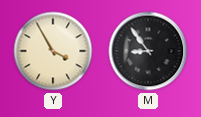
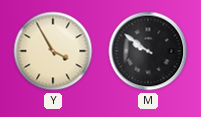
M: 8:54 -> 9:51 (148, 51)
